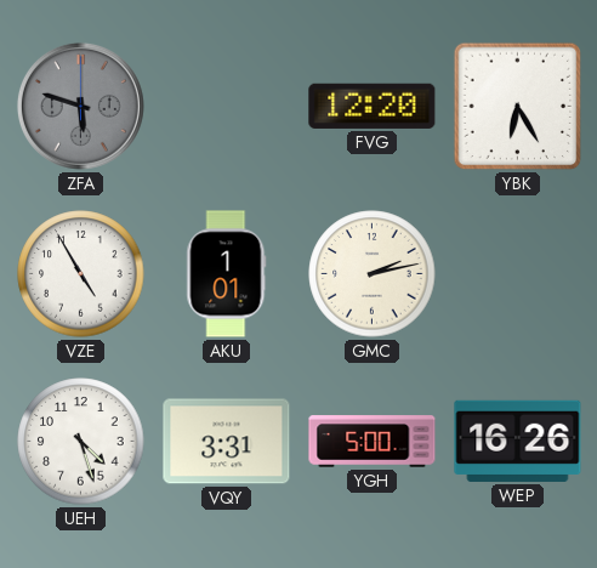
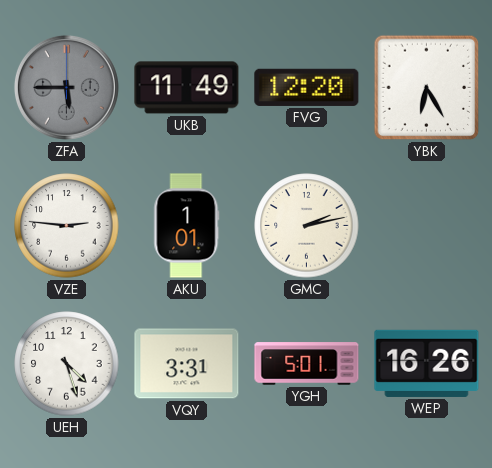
ZFA: 5:48 -> 5:45 (66, 87)
UKB: none -> 11:49 (187, 88)
VZE: 4:55 -> 2:46 (67, 226)
YGH: 5:00 -> 5:01 (307, 364)
